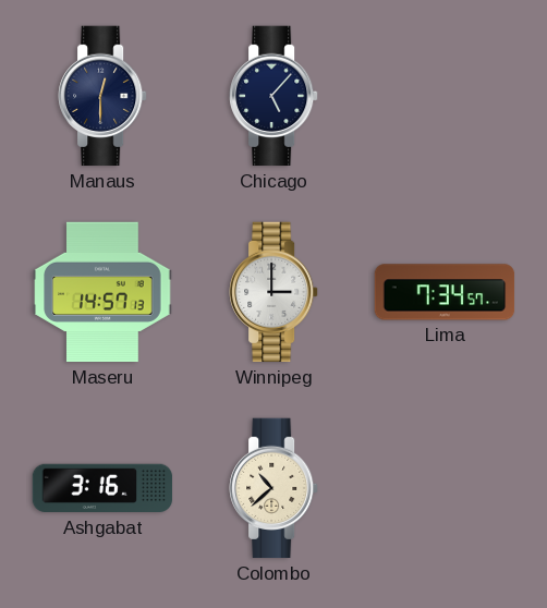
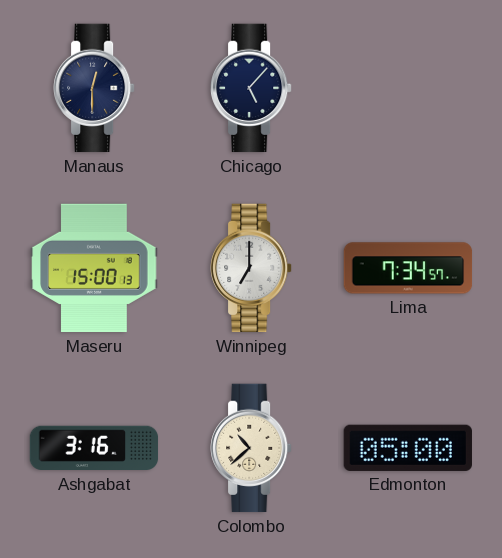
Maseru: 14:57 -> 15:00 (94, 268)
Winnipeg: 3:00 -> 7:00 (251, 268)
Edmonton: none -> 05:00 (408, 448)
